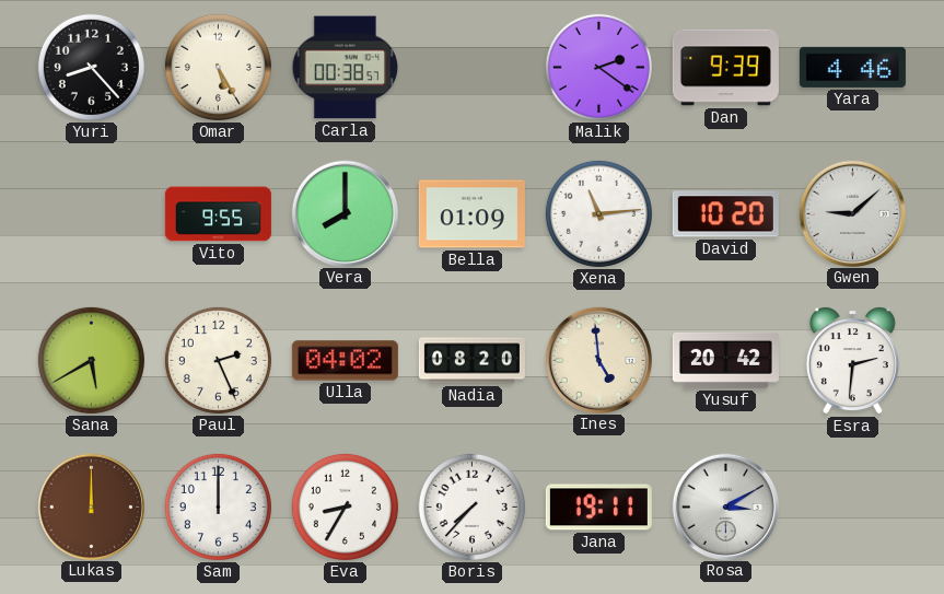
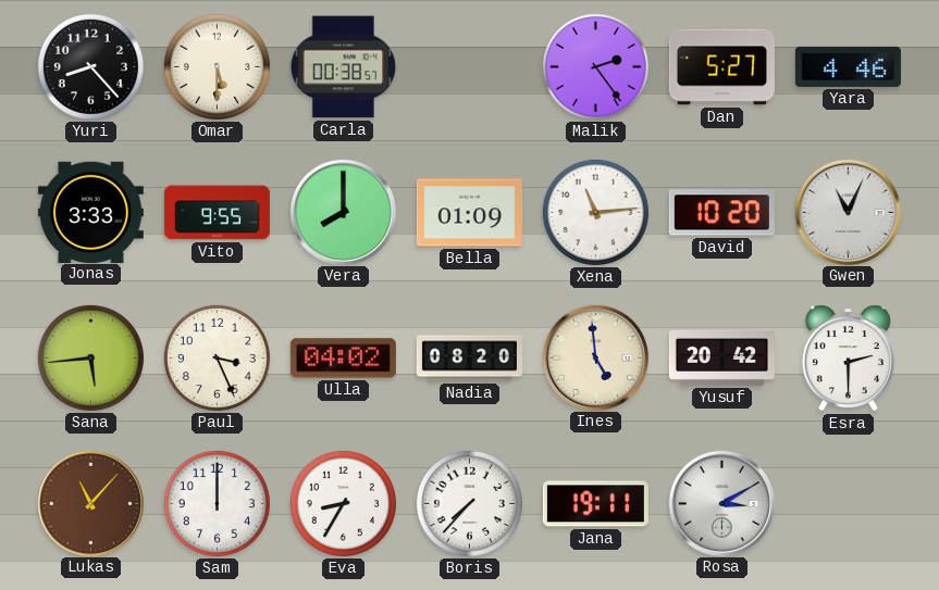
Omar: 5:25 -> 5:30 (217, 66)
Malik: 2:21 -> 2:24 (595, 66)
Dan: 9:39 -> 5:27 (721, 67)
Jonas: none -> 3:33 (90, 212)
Gwen: 9:08 -> 11:04 (848, 212)
Sana: 5:40 -> 5:44 (90, 357)
Paul: 2:26 -> 3:26 (217, 357)
Esra: 2:31 -> 2:30 (848, 359)
Lukas: 12:00 -> 11:07 (90, 503)
